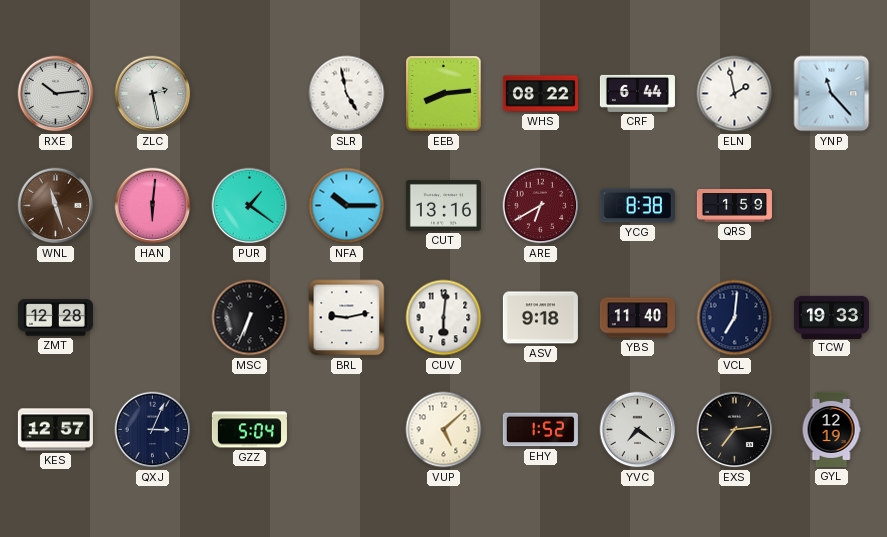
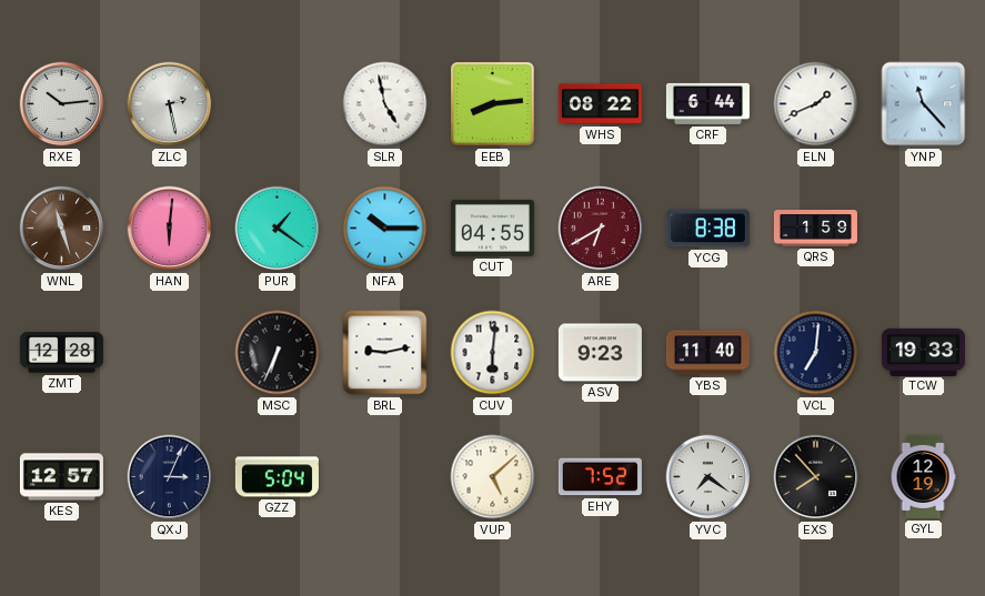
ELN: 1:58 -> 1:41 (816, 104)
CUT: 13:16 -> 04:55 (492, 228)
ASV: 9:18 -> 9:23 (600, 353)
EHY: 1:52 -> 7:52 (600, 477)
EXS: 7:14 -> 7:53 (816, 477)
